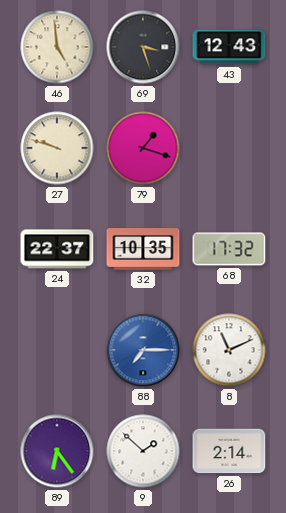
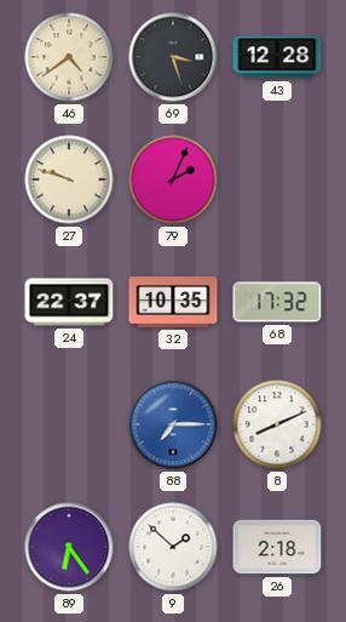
46: 4:59 -> 4:39 (69, 57)
43: 12:43 -> 12:28 (277, 57)
79: 1:18 -> 2:04 (173, 179)
8: 11:11 -> 8:11 (277, 424)
26: 2:14 -> 2:18 (277, 547)
